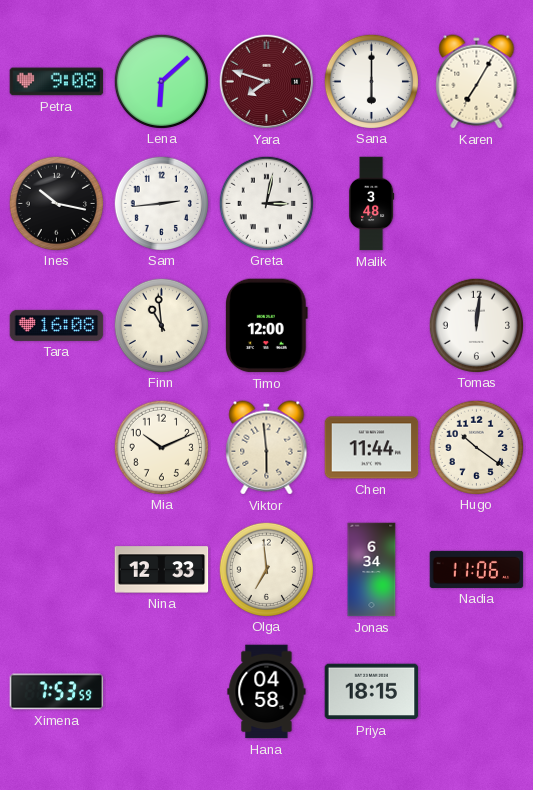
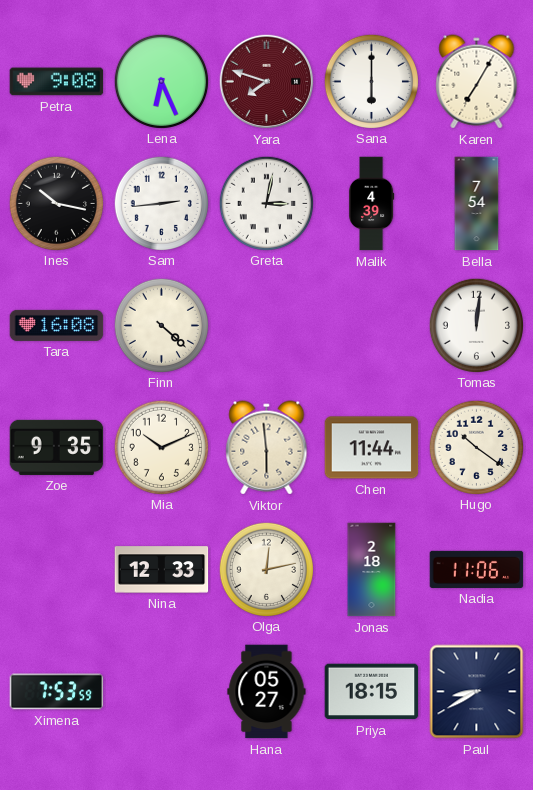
Lena: 6:08 -> 6:26 (161, 81)
Malik: 3:48 -> 4:39 (371, 204)
Bella: none -> 7:54 (477, 204)
Finn: 10:59 -> 4:22 (161, 325)
Timo: 12:00 -> none (266, 326)
Zoe: none -> 9:35 (57, 447)
Olga: 6:59 -> 12:13 (266, 569)
Jonas: 6:34 -> 2:18 (372, 570)
Hana: 04:58 -> 05:27 (267, 692)
Paul: none -> 8:40 (477, 692)
